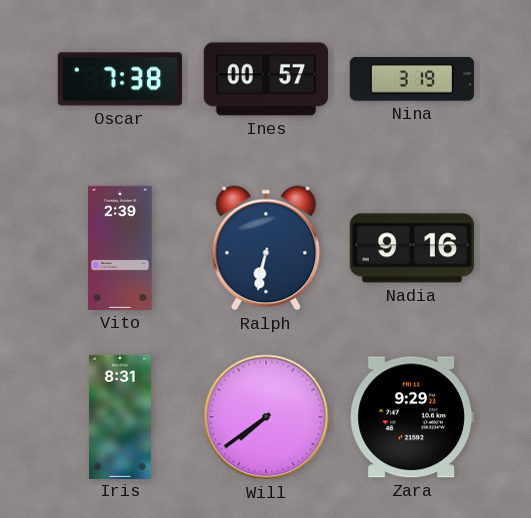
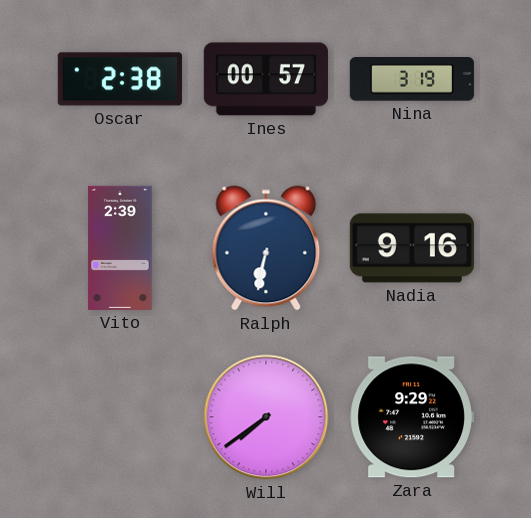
Oscar: 7:38 -> 2:38 (120, 79)
Iris: 8:31 -> none (120, 416)
